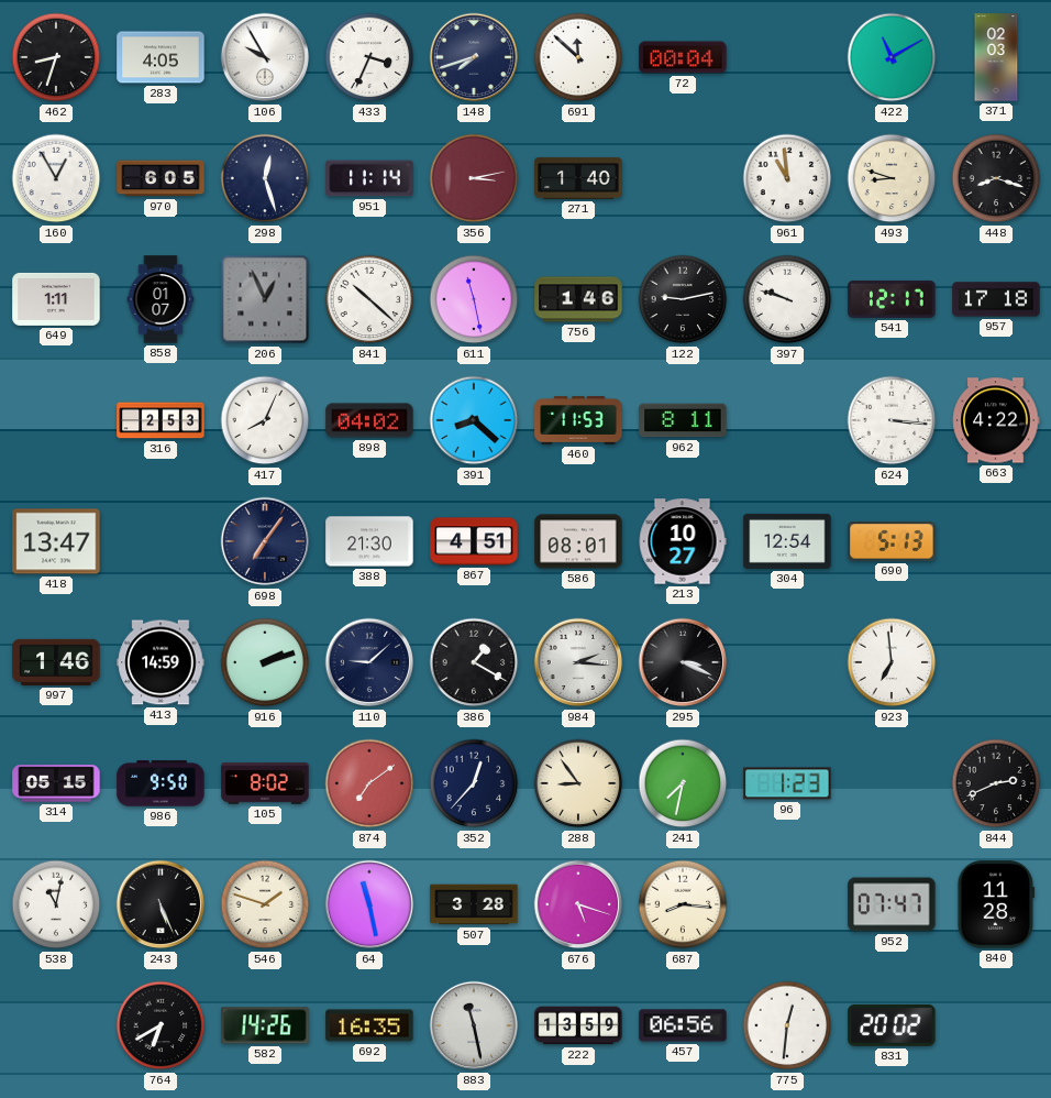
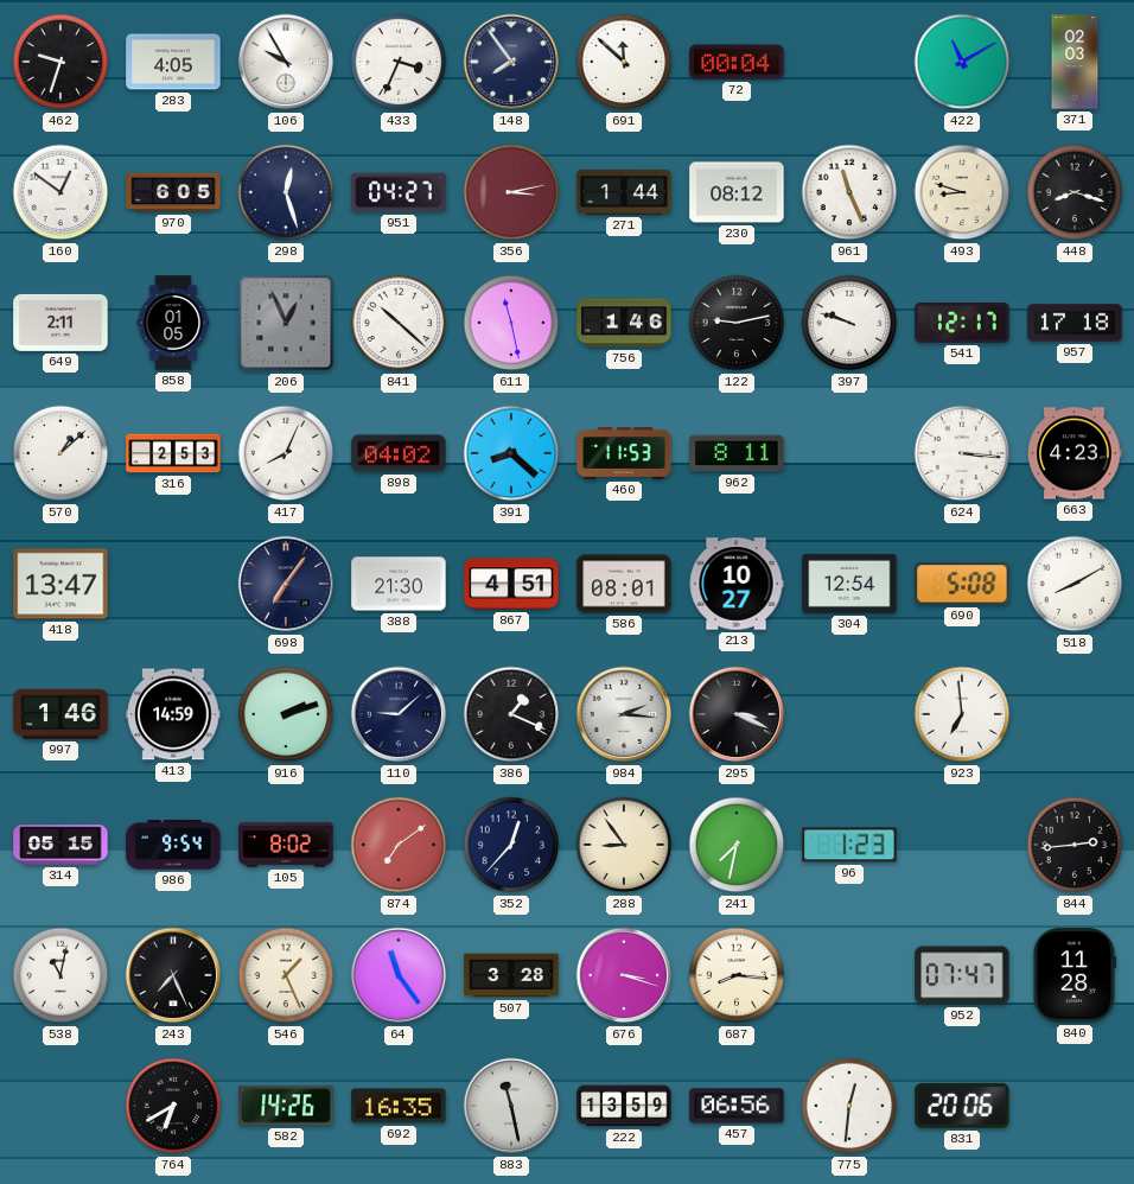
462: 8:33 -> 9:33 (60, 62)
148: 7:42 -> 7:54 (511, 62)
160: 12:55 -> 12:51 (60, 192)
951: 11:14 -> 04:27 (399, 192)
271: 1:40 -> 1:44 (624, 192)
230: none -> 08:12 (737, 192)
961: 10:59 -> 11:26 (849, 192)
649: 1:11 -> 2:11 (60, 323)
858: 01:07 -> 01:05 (173, 323)
570: none -> 1:08 (60, 453)
663: 4:22 -> 4:23 (1075, 453)
690: 5:13 -> 5:08 (962, 584)
518: none -> 8:10 (1075, 584)
386: 1:20 -> 1:19 (511, 714)
986: 9:50 -> 9:54 (173, 845)
844: 2:41 -> 2:44 (1075, 845)
243: 5:26 -> 7:26 (173, 975)
546: 1:48 -> 1:26 (286, 975)
64: 11:28 -> 11:24 (399, 975)
676: 5:18 -> 3:18 (624, 975)
831: 20:02 -> 20:06 (962, 1106)
